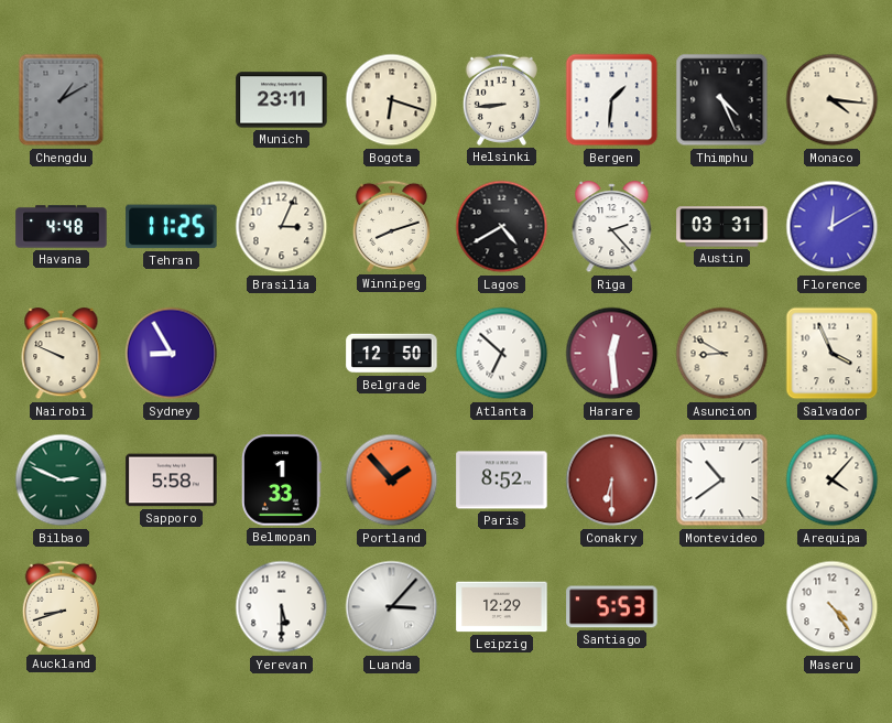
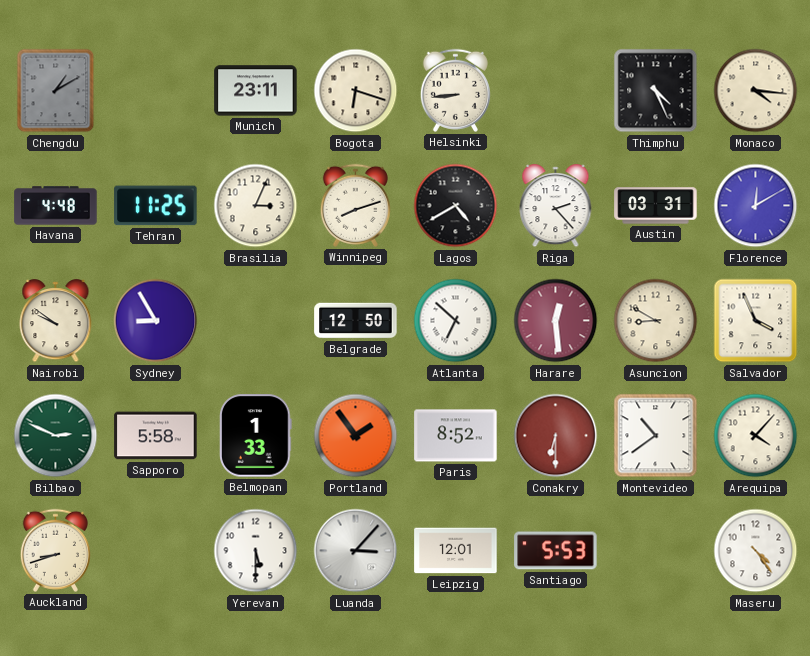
Bergen: 1:31 -> none (612, 100)
Nairobi: 9:49 -> 9:51 (56, 321)
Portland: 1:53 -> 1:54 (356, 436)
Leipzig: 12:29 -> 12:01 (456, 551)
